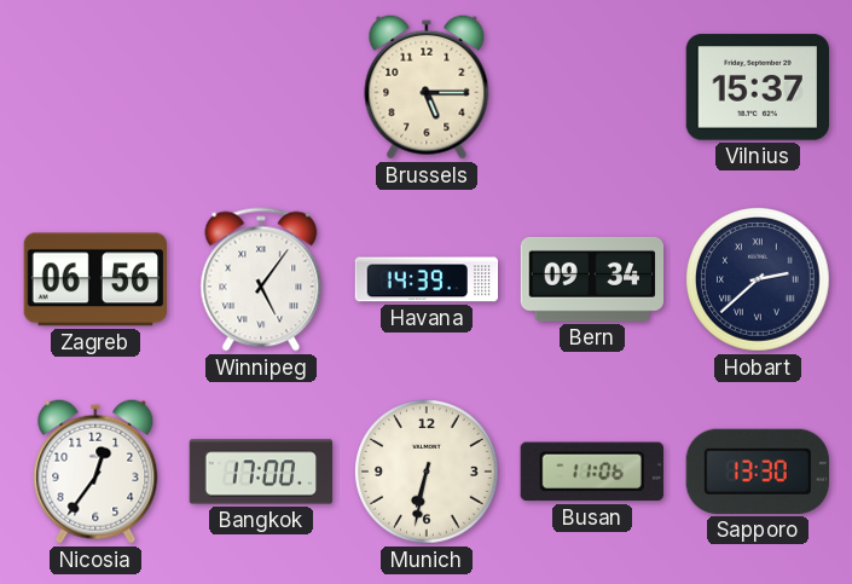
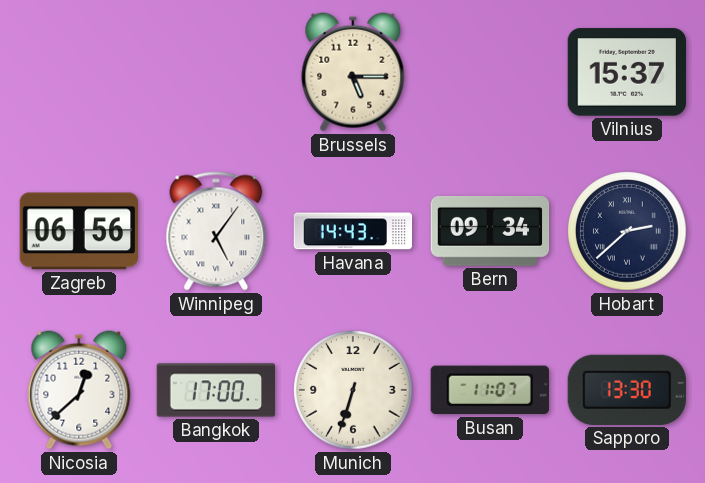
Havana: 14:39 -> 14:43 (353, 231)
Nicosia: 12:36 -> 12:38 (79, 390)
Munich: 6:32 -> 6:33 (353, 390)
Busan: 11:06 -> 11:07 (490, 390)
